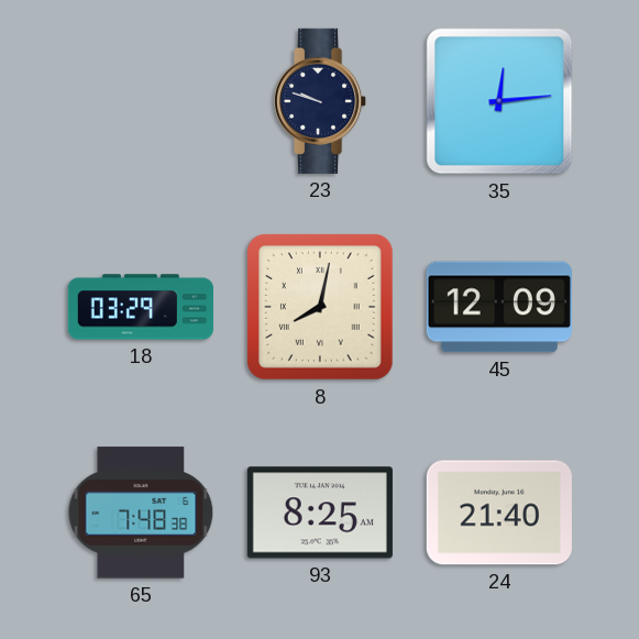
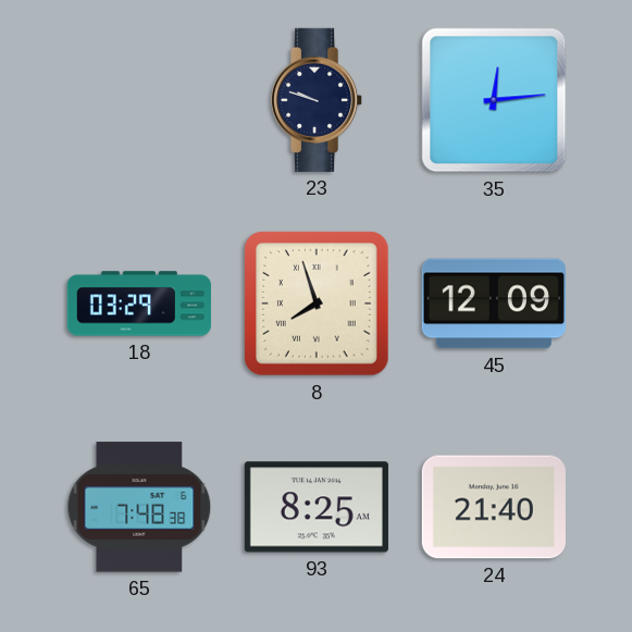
8: 8:02 -> 7:57 (317, 303)
